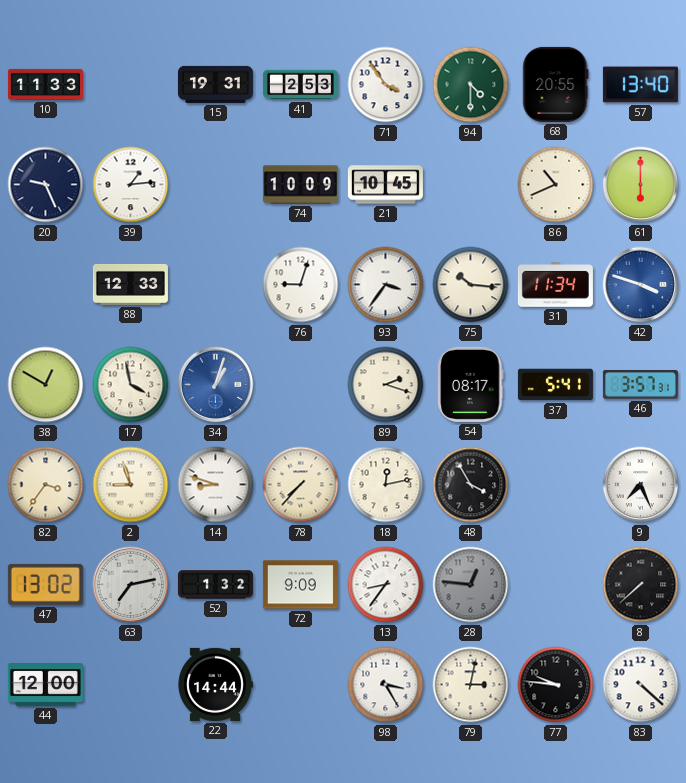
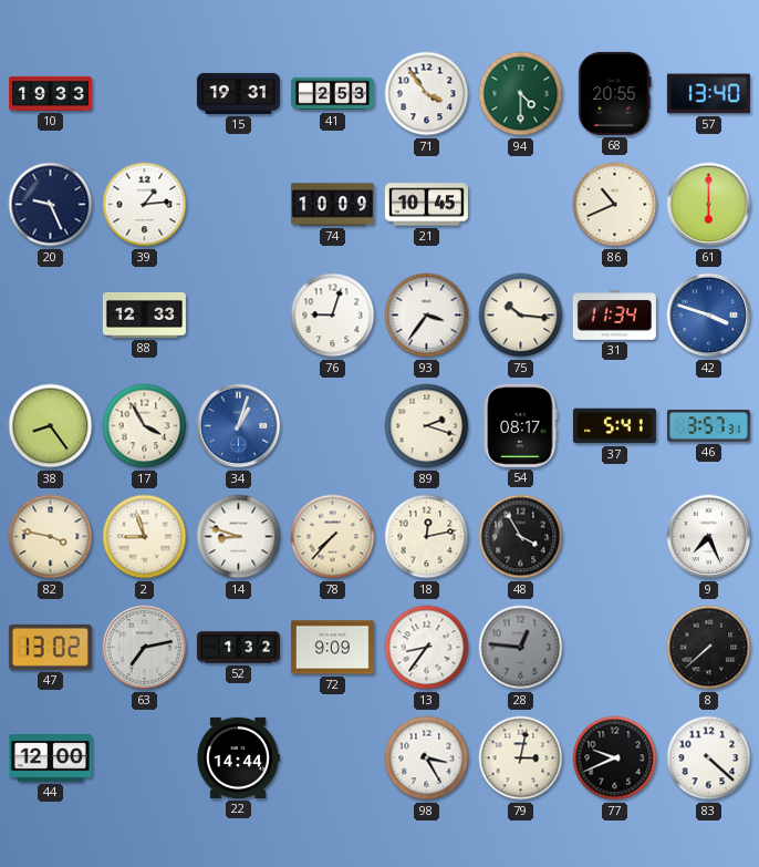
10: 11:33 -> 19:33 (50, 93)
38: 12:50 -> 8:24 (51, 426)
17: 3:58 -> 3:55 (145, 426)
82: 3:36 -> 3:47 (51, 537)
77: 9:46 -> 9:41 (615, 758)
